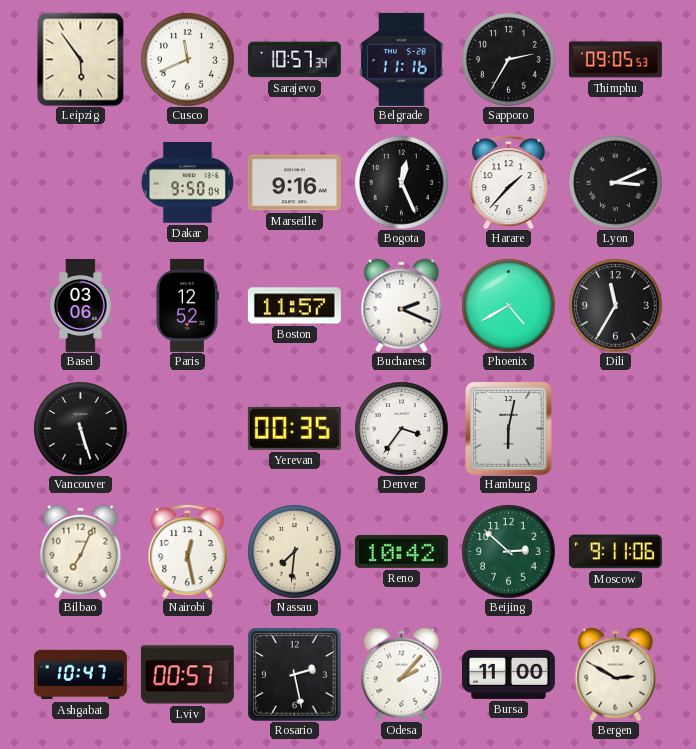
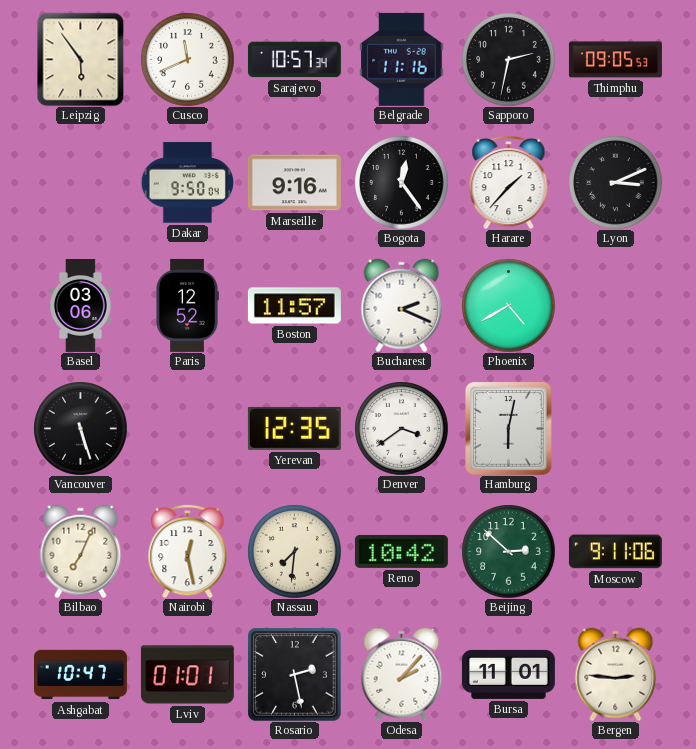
Sapporo: 2:35 -> 2:32 (508, 59)
Bogota: 12:26 -> 12:24 (401, 182)
Dili: 11:35 -> none (615, 305)
Yerevan: 00:35 -> 12:35 (294, 428)
Denver: 3:36 -> 3:39 (401, 428)
Lviv: 00:57 -> 01:01 (187, 675)
Bursa: 11:00 -> 11:01 (508, 674)
Bergen: 2:50 -> 2:46 (616, 674)
